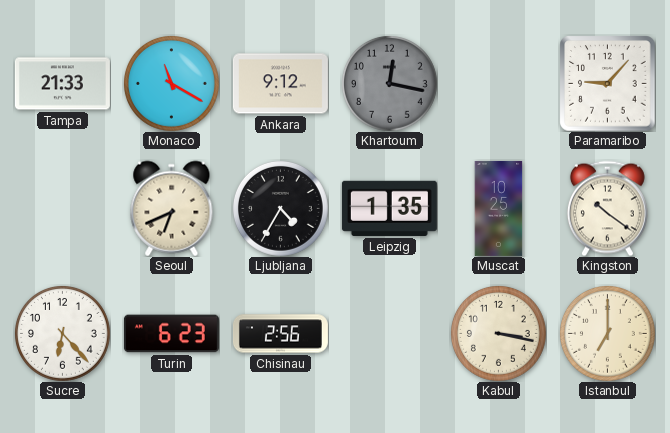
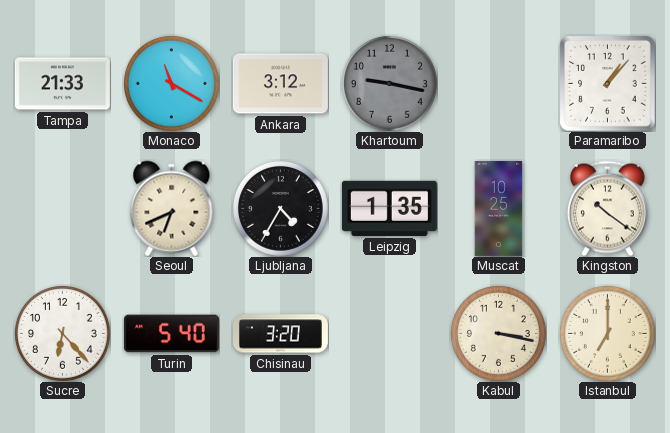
Ankara: 9:12 -> 3:12 (280, 84)
Khartoum: 12:17 -> 9:17 (389, 83)
Paramaribo: 9:07 -> 1:07 (607, 83)
Turin: 6:23 -> 5:40 (171, 334)
Chisinau: 2:56 -> 3:20 (280, 334)
